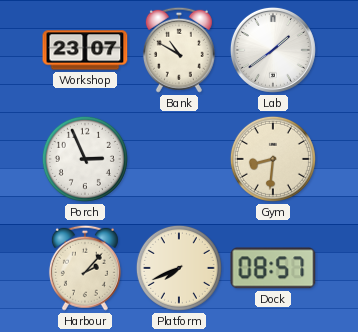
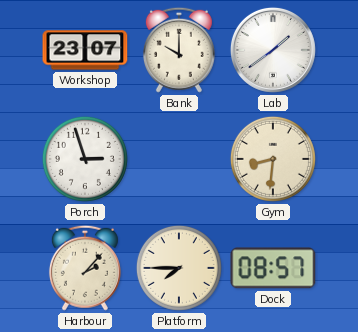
Bank: 10:50 -> 10:00 (179, 50)
Porch: 2:56 -> 2:57 (85, 159)
Platform: 7:41 -> 7:45 (179, 268)
